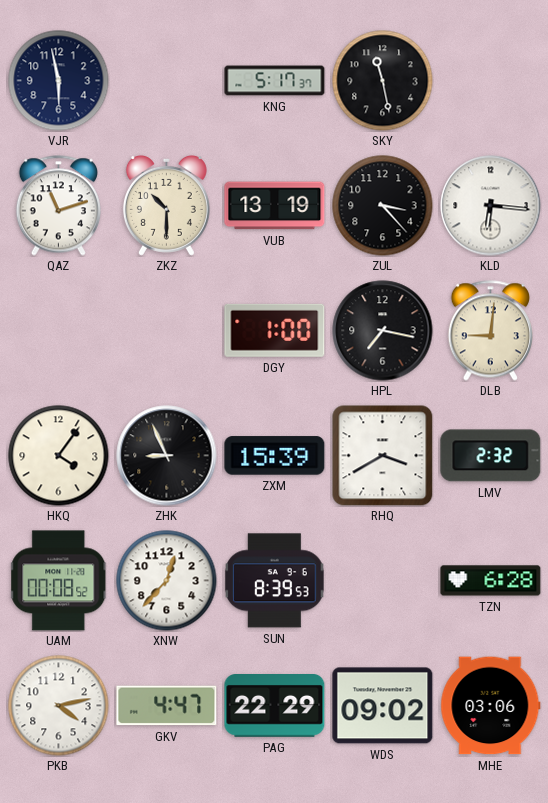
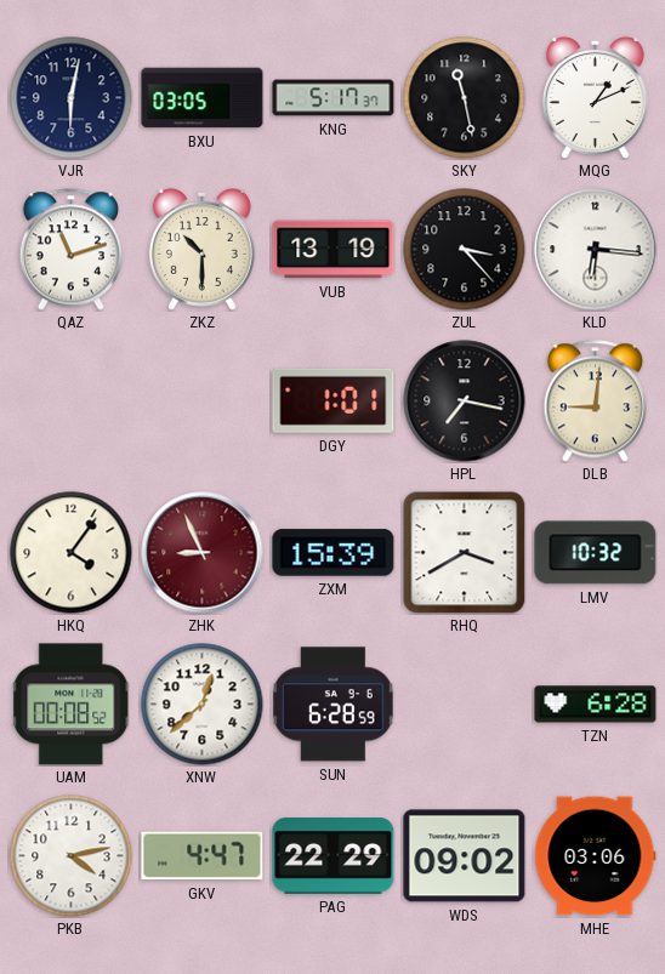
VJR: 5:58 -> 6:02 (72, 98)
BXU: none -> 03:05 (203, 98)
MQG: none -> 1:11 (595, 97)
DGY: 1:00 -> 1:01 (334, 400)
ZHK dial: black -> burgundy (203, 553)
LMV: 2:32 -> 10:32 (596, 553)
XNW: 12:37 -> 12:38 (203, 705)
SUN: 8:39 -> 6:28 (332, 705)
